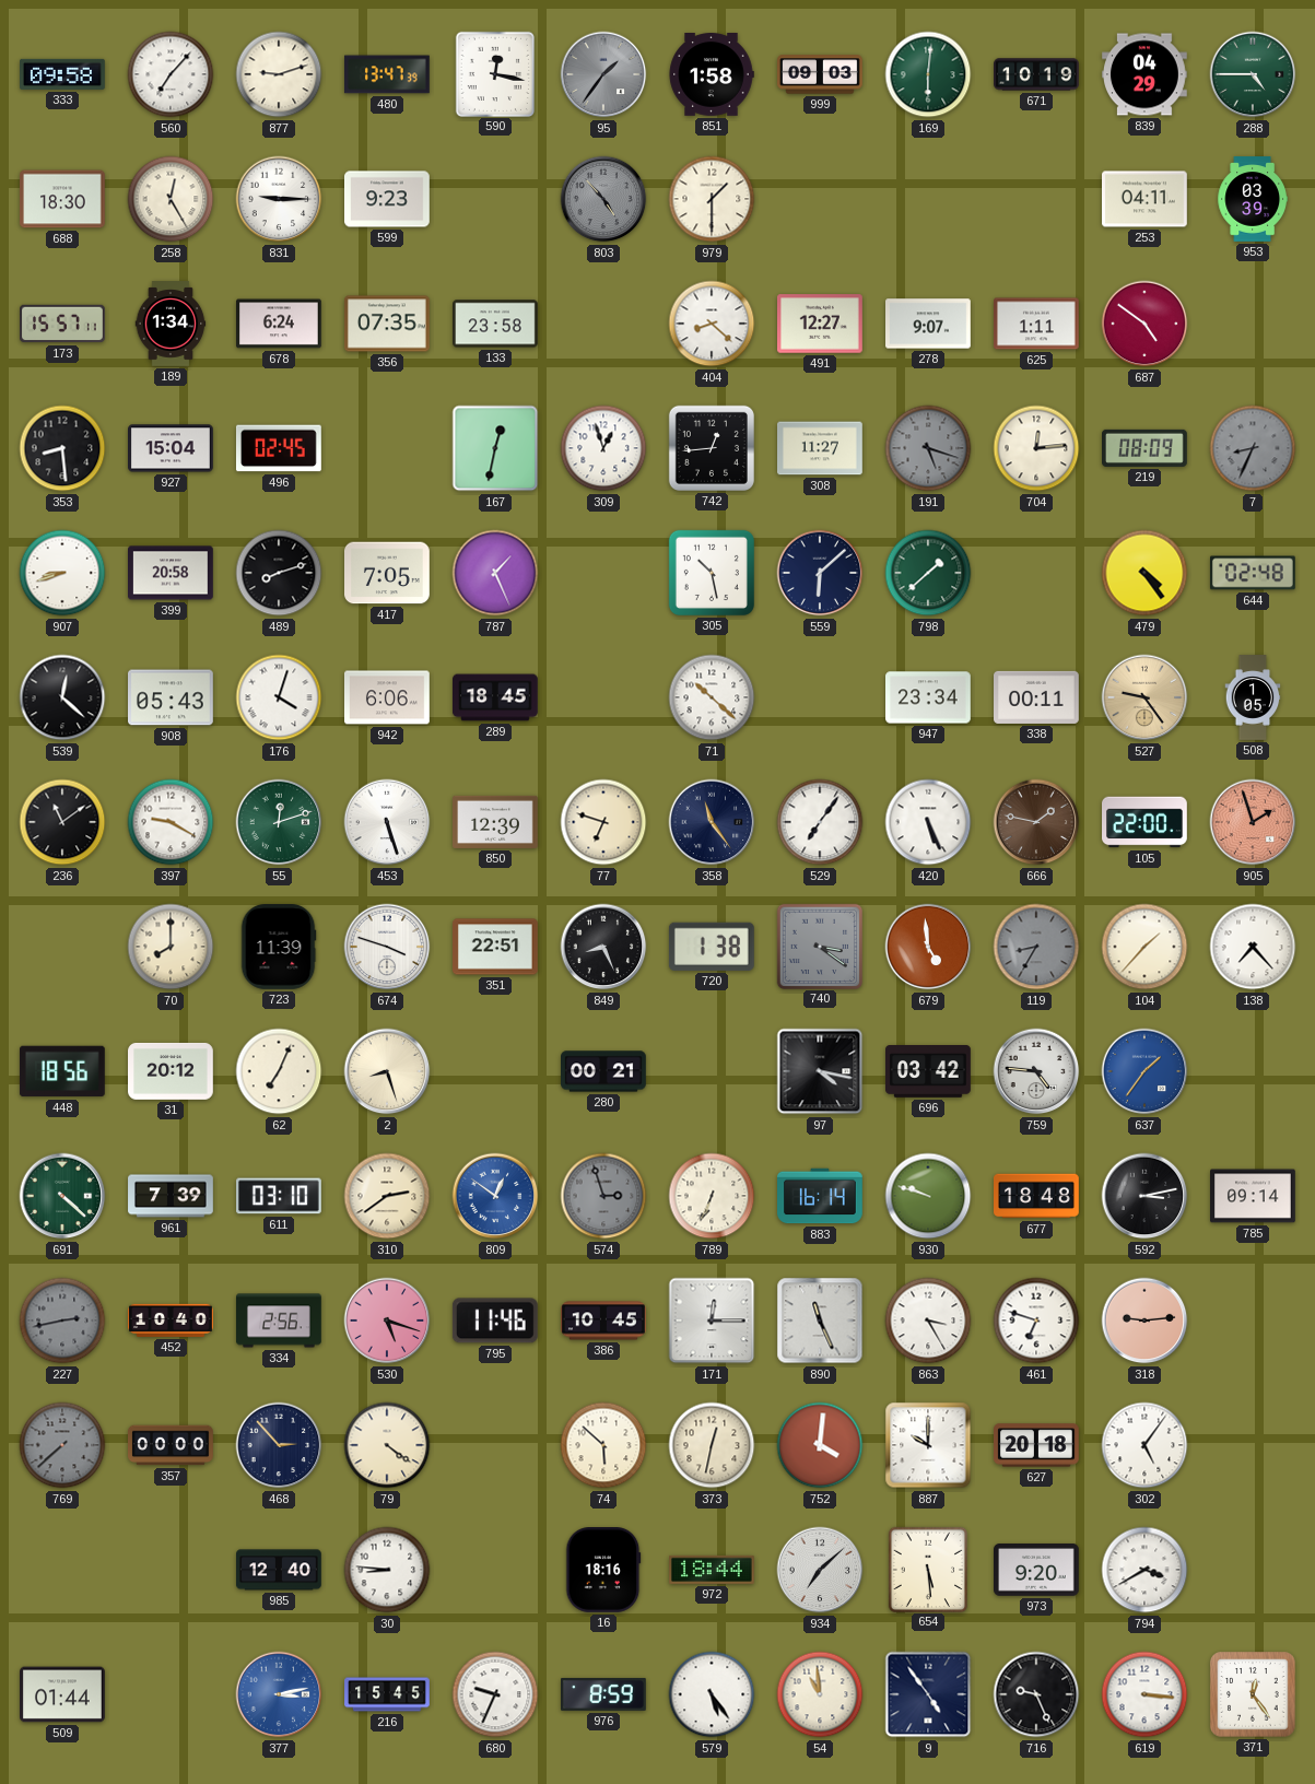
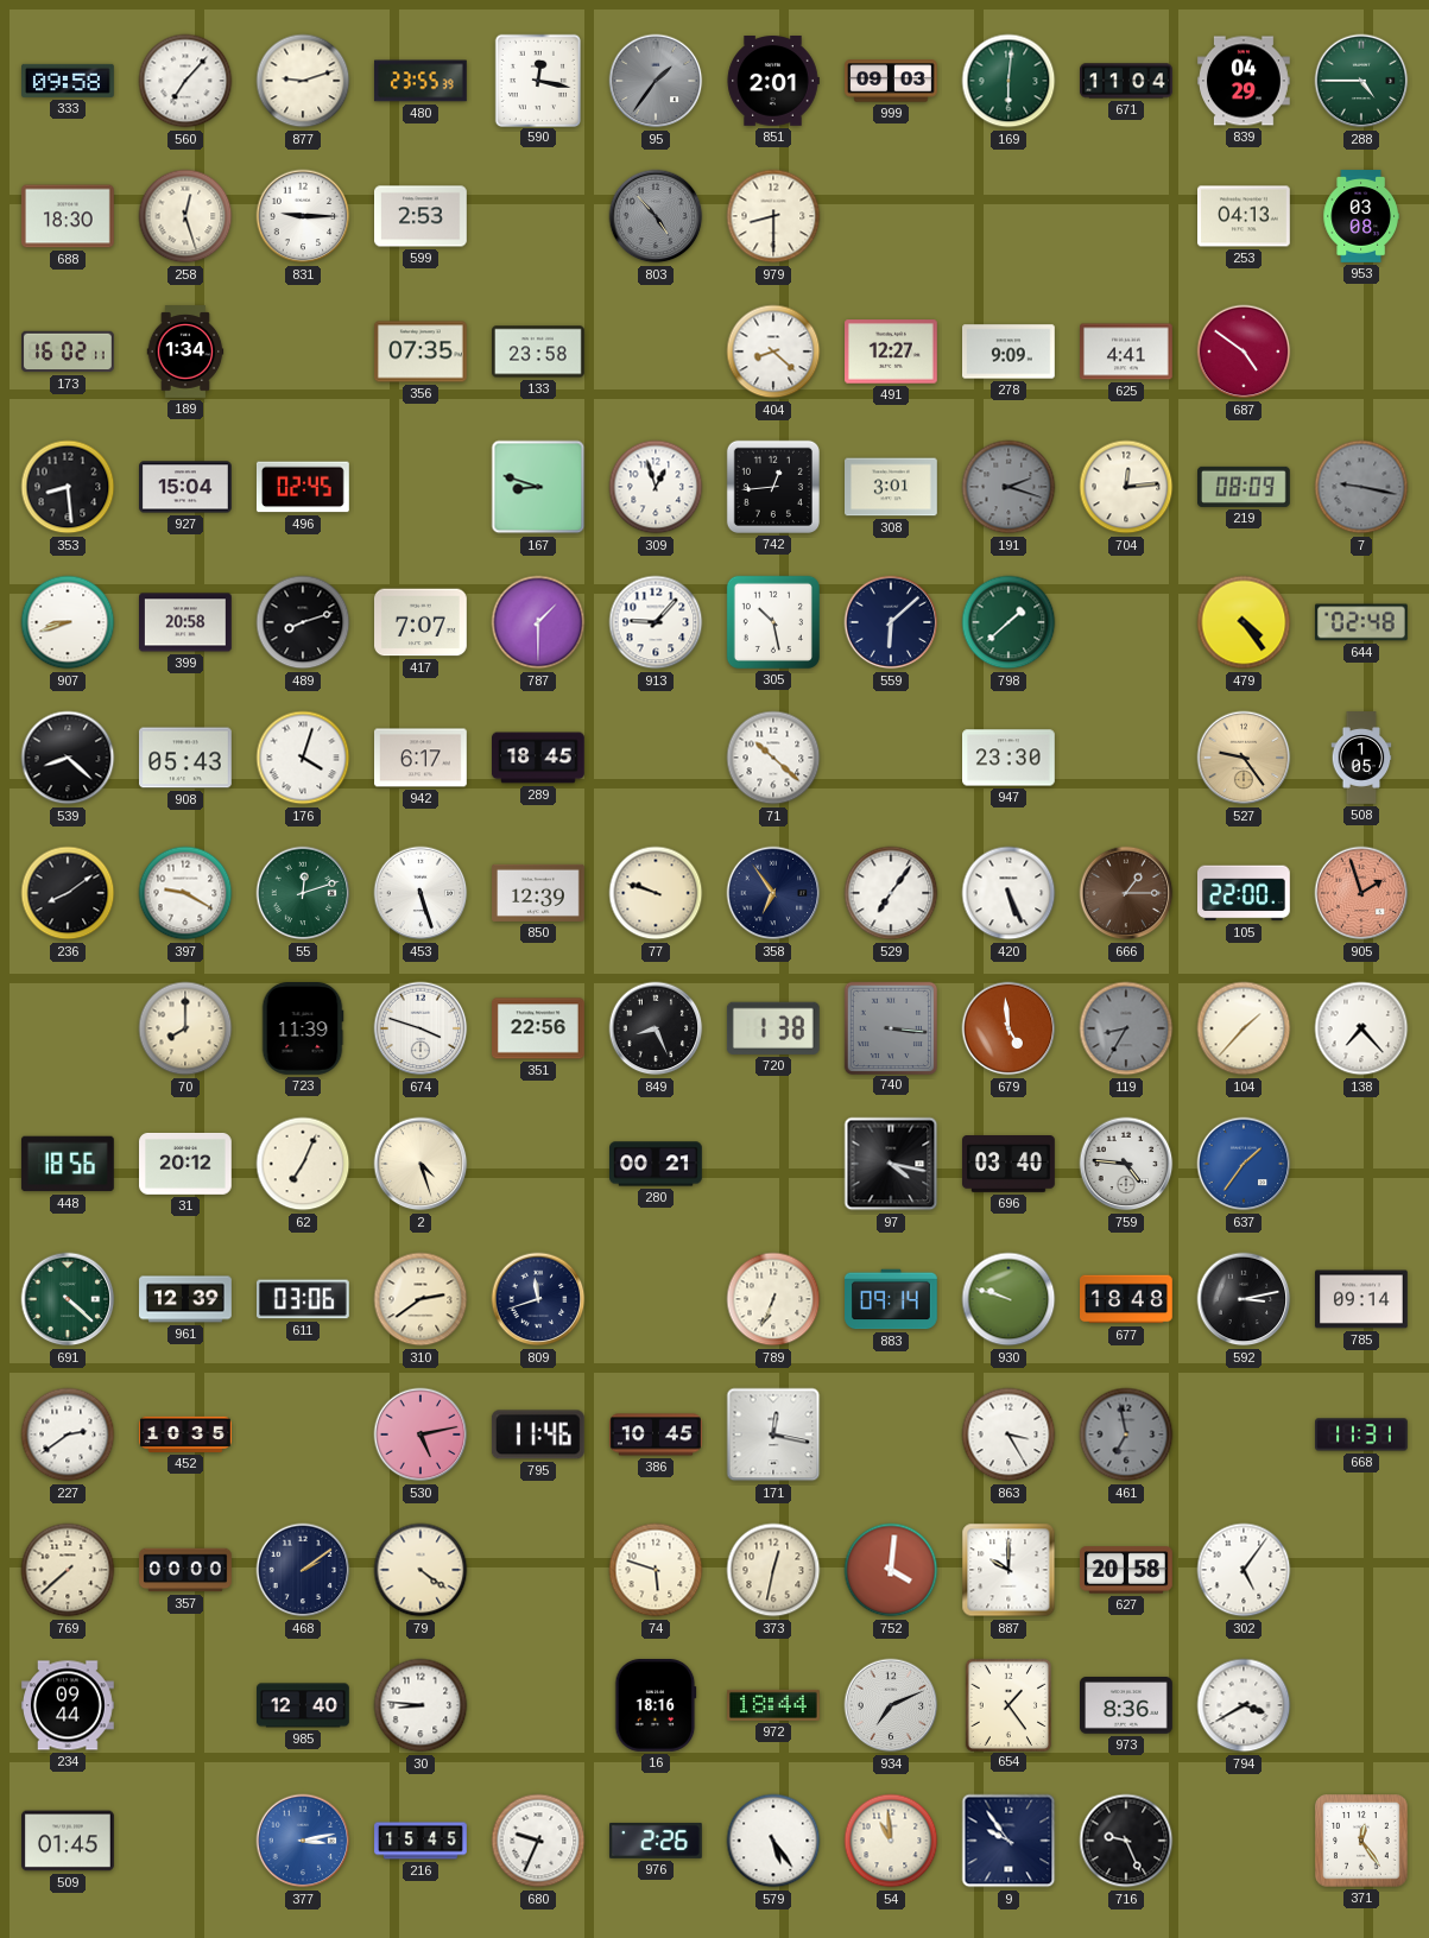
480: 13:47 -> 23:55 (421, 81)
851: 1:58 -> 2:01 (773, 82)
671: 10:19 -> 11:04 (1126, 81)
258: 12:25 -> 12:27 (185, 216)
599: 9:23 -> 2:53 (422, 216)
979: 1:30 -> 8:30 (773, 216)
253: 04:11 -> 04:13 (1245, 216)
953: 03:39 -> 03:08 (1361, 216)
173: 15:57 -> 16:02 (69, 351)
678: 6:24 -> none (280, 324)
278: 9:07 -> 9:09 (1010, 351)
625: 1:11 -> 4:41 (1127, 351)
167: 12:32 -> 8:48 (538, 487)
308: 11:27 -> 3:01 (892, 487)
191: 5:18 -> 2:18 (1008, 487)
7: 8:34 -> 9:17 (1361, 487)
417: 7:05 -> 7:07 (422, 622)
787: 1:26 -> 1:30 (538, 622)
913: none -> 9:07 (656, 622)
539: 12:22 -> 8:22 (68, 758)
942: 6:06 -> 6:17 (422, 758)
947: 23:34 -> 23:30 (1010, 758)
338: 00:11 -> none (1037, 697)
236: 11:09 -> 8:09 (68, 893)
77: 6:48 -> 9:48 (656, 893)
358: 11:24 -> 6:54 (773, 893)
666: 1:47 -> 1:15 (1126, 893)
351: 22:51 -> 22:56 (539, 1028)
740: 3:21 -> 3:16 (890, 1027)
2: 8:27 -> 4:27 (421, 1164)
696: 03:42 -> 03:40 (1010, 1164)
961: 7:39 -> 12:39 (185, 1299)
611: 03:10 -> 03:06 (304, 1299)
809: 12:51 -> 11:42 (538, 1299)
809 dial: blue -> navy (538, 1299)
574: 2:57 -> none (603, 1196)
883: 16:14 -> 09:14 (892, 1299)
227: 2:43 -> 2:39 (68, 1434)
227 dial: grey -> white (68, 1434)
452: 10:40 -> 10:35 (185, 1434)
334: 2:56 -> none (280, 1321)
530: 5:18 -> 5:13 (421, 1434)
171: 12:15 -> 12:17 (773, 1434)
890: 11:26 -> none (820, 1321)
461: 6:48 -> 6:58 (1126, 1434)
461 dial: white -> grey (1126, 1434)
318: 9:14 -> none (1144, 1321)
668: none -> 11:31 (1362, 1434)
769 dial: grey -> cream (68, 1570)
468: 2:53 -> 2:09 (303, 1570)
74: 5:52 -> 5:48 (656, 1570)
627: 20:18 -> 20:58 (1127, 1570)
234: none -> 09:44 (69, 1705)
934: 7:08 -> 7:11 (891, 1705)
654: 5:29 -> 1:24 (1007, 1704)
973: 9:20 -> 8:36 (1127, 1705)
509: 01:44 -> 01:45 (69, 1841)
976: 8:59 -> 2:26 (657, 1841)
9: 4:54 -> 9:54 (1008, 1841)
619: 3:16 -> none (1144, 1694)
